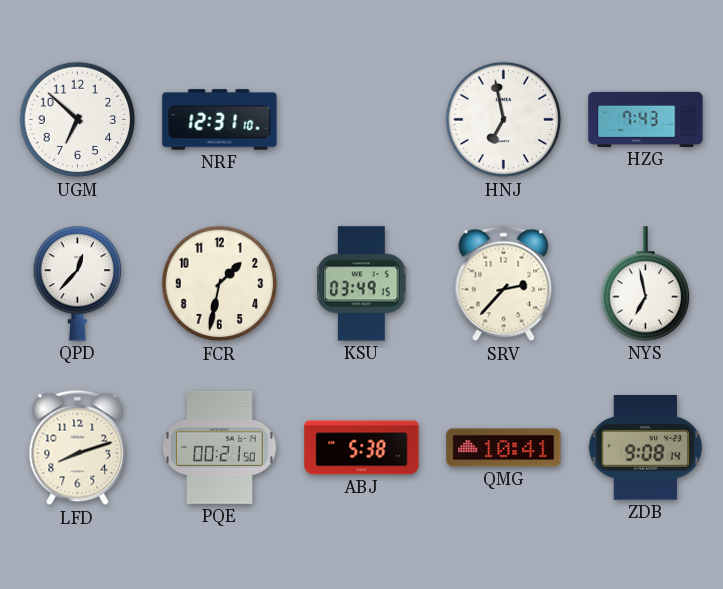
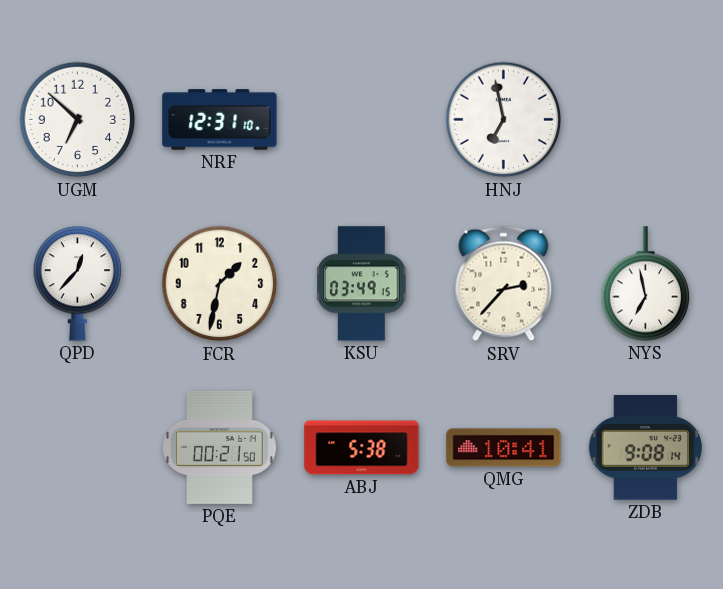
HZG: 7:43 -> none (646, 119)
LFD: 8:12 -> none (78, 448)
